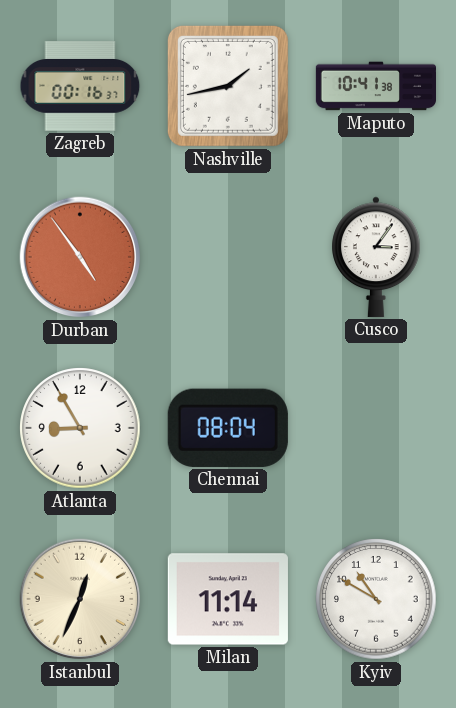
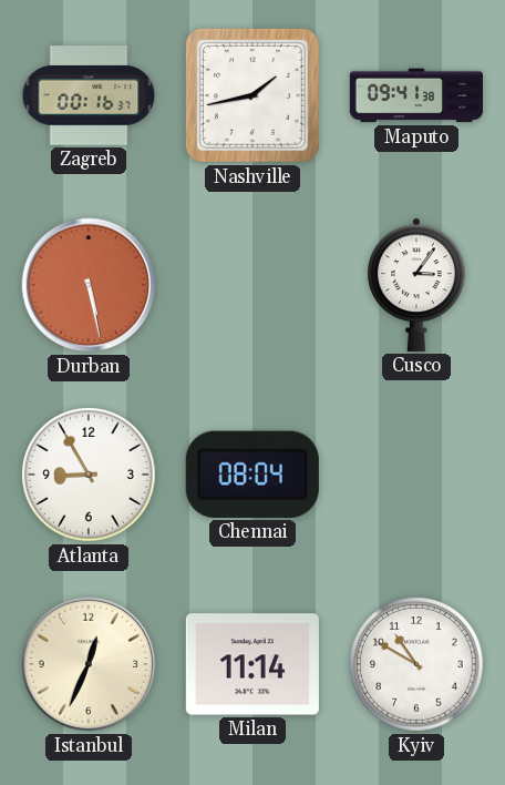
Maputo: 10:41 -> 09:41 (416, 95)
Durban: 4:54 -> 5:28 (89, 285)
